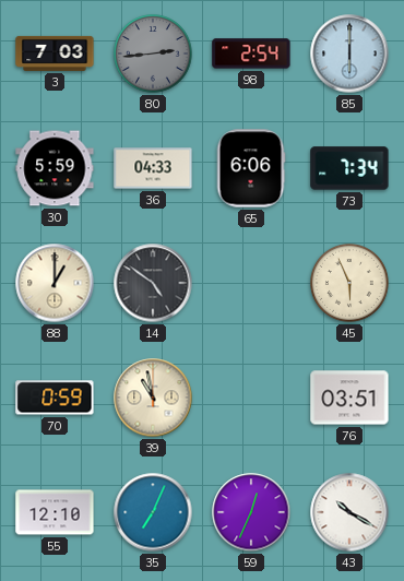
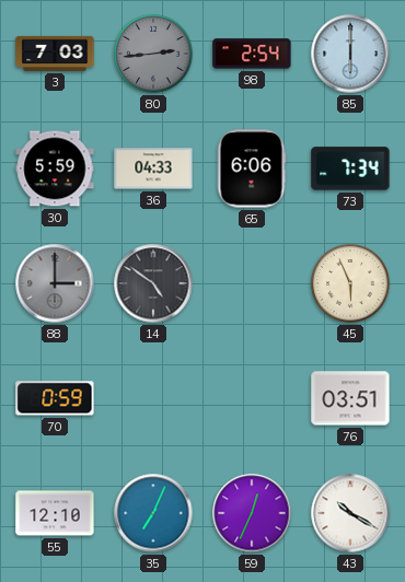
88: 1:00 -> 3:00 (55, 283)
88 dial: cream -> grey (55, 283)
39: 10:58 -> none (153, 398)
